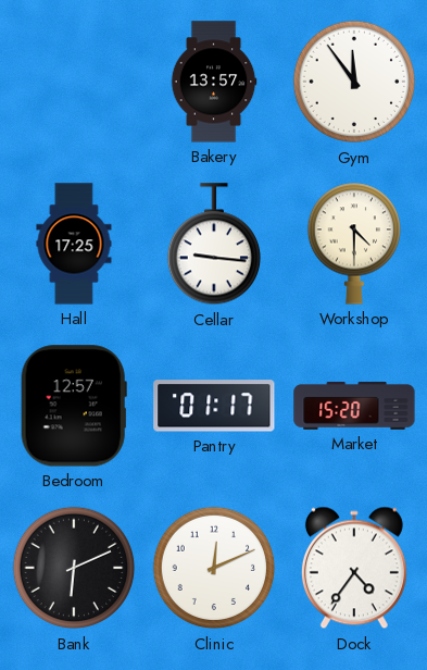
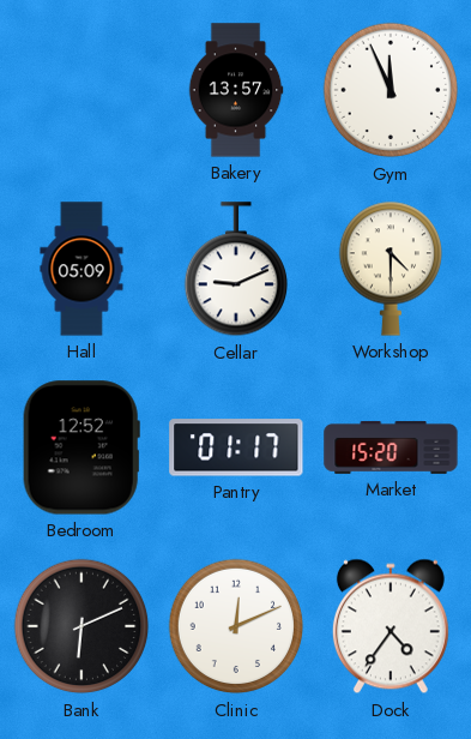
Gym: 11:54 -> 11:56 (391, 90)
Hall: 17:25 -> 05:09 (81, 269)
Cellar: 9:16 -> 9:11 (235, 270)
Bedroom: 12:57 -> 12:52 (81, 447)
